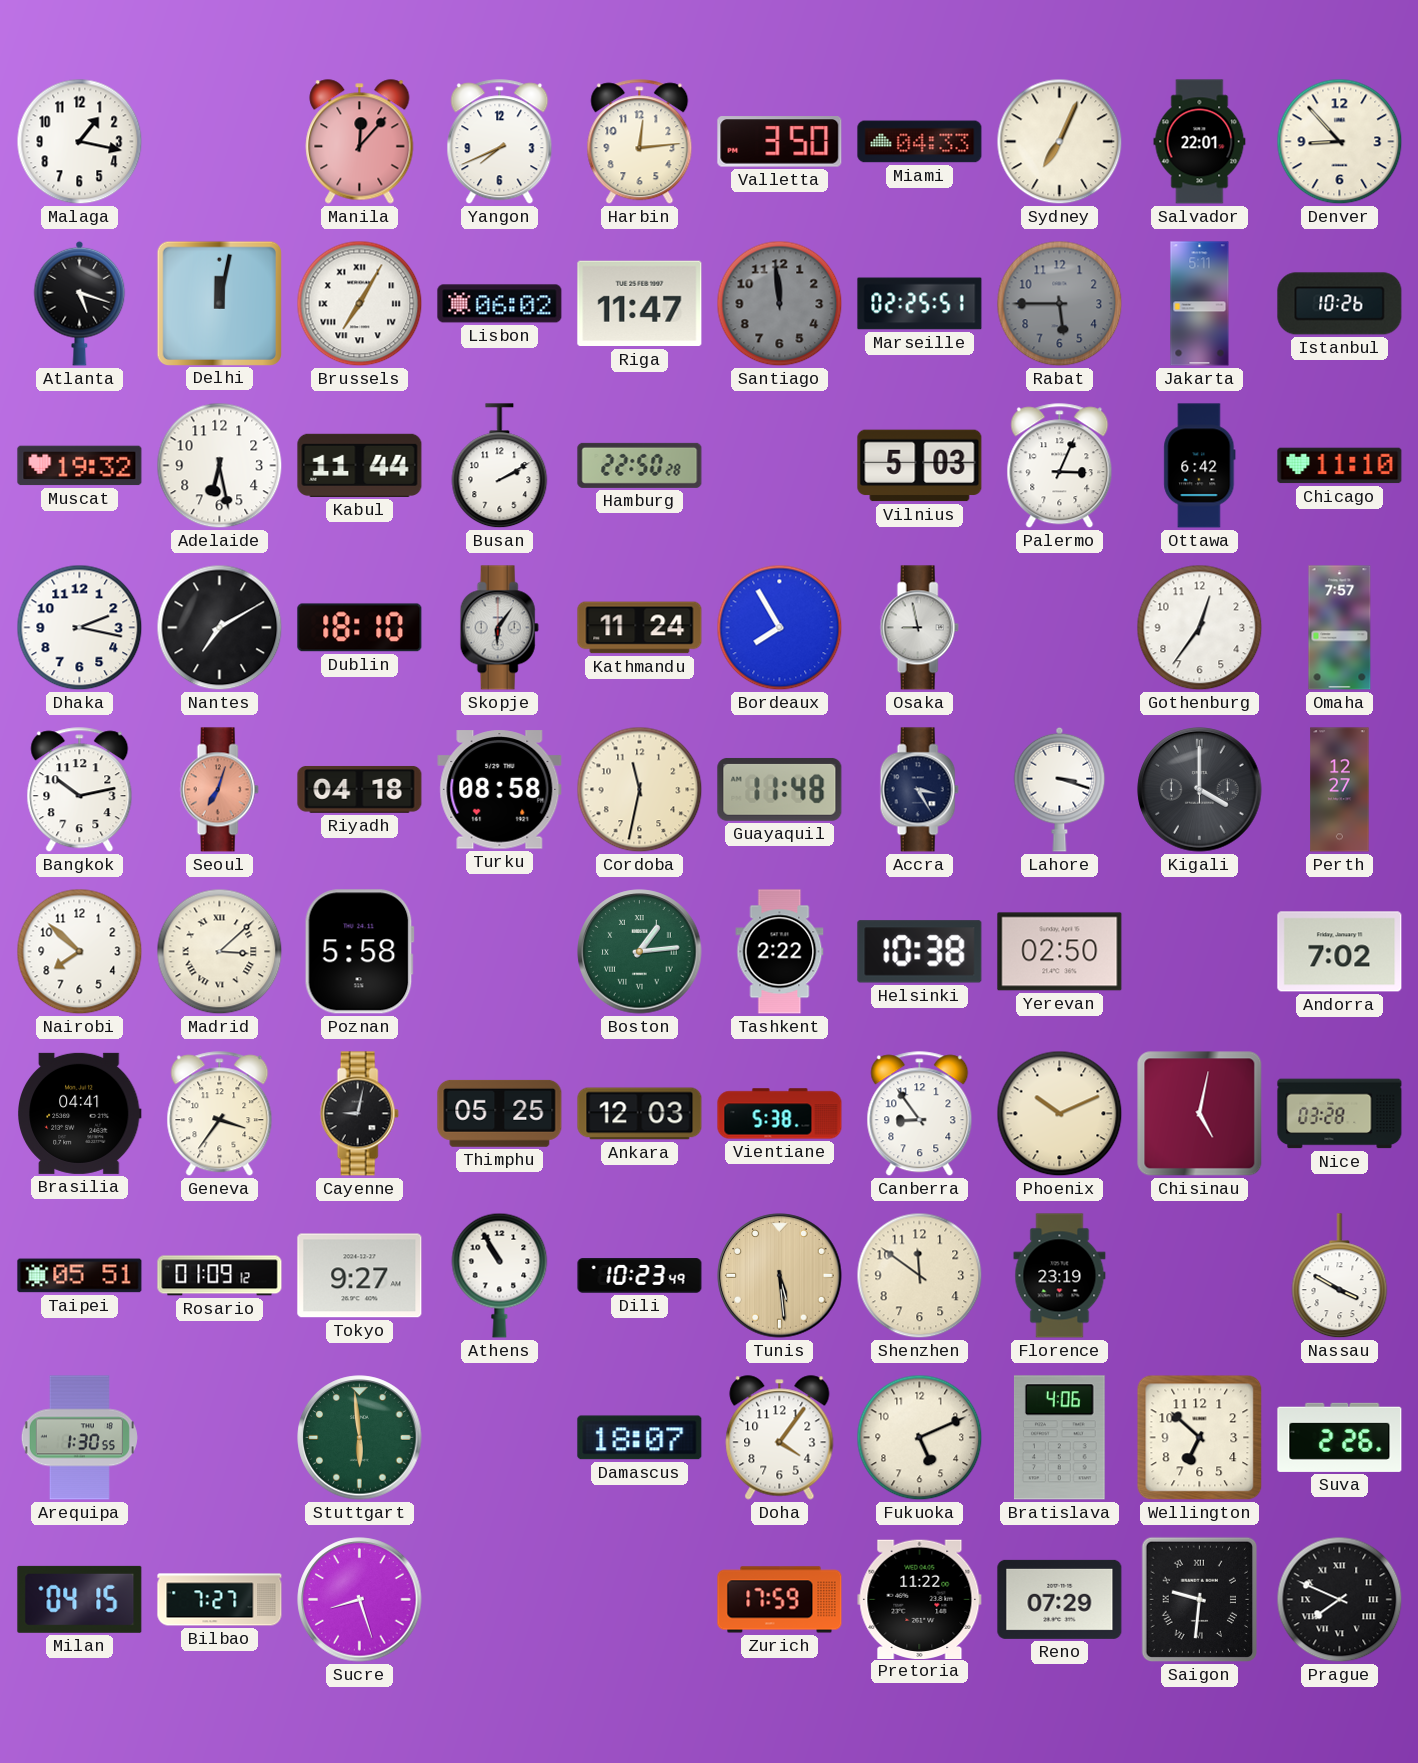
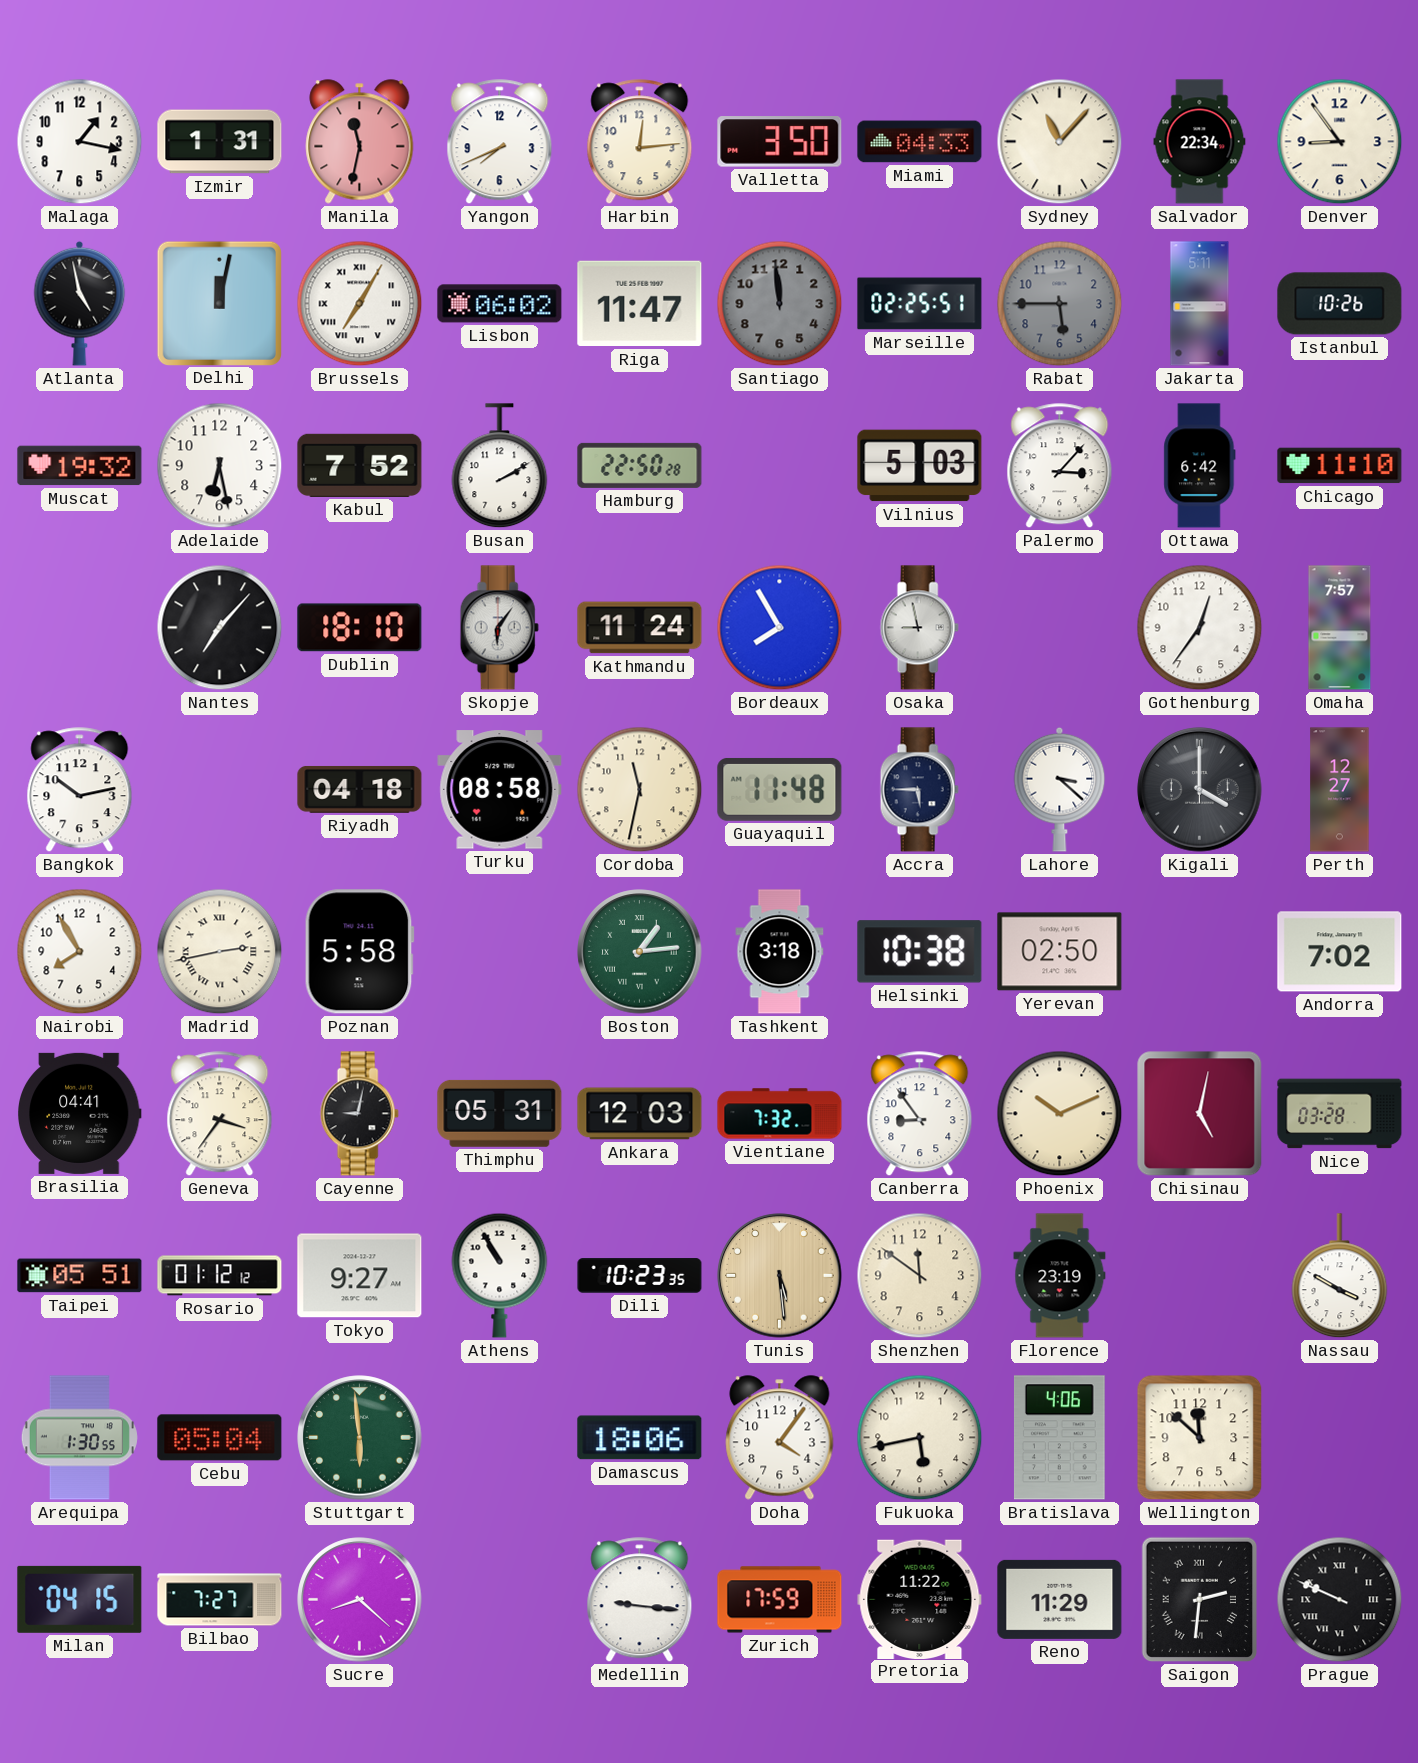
Izmir: none -> 1:31 (220, 142)
Manila: 12:07 -> 11:32 (360, 142)
Sydney: 7:04 -> 11:07 (1060, 142)
Salvador: 22:01 -> 22:34 (1200, 142)
Denver: 8:53 -> 8:54 (1340, 142)
Atlanta: 5:18 -> 4:58 (80, 303)
Kabul: 11:44 -> 7:52 (360, 465)
Palermo: 3:04 -> 3:07 (1060, 466)
Dhaka: 2:17 -> none (80, 628)
Nantes: 7:10 -> 7:07 (220, 628)
Seoul: 7:03 -> none (219, 790)
Accra: 3:25 -> 5:45 (919, 790)
Lahore: 3:18 -> 3:22 (1060, 789)
Nairobi: 7:52 -> 7:55 (80, 952)
Madrid: 3:08 -> 2:43 (220, 952)
Tashkent: 2:22 -> 3:18 (780, 952)
Thimphu: 05:25 -> 05:31 (500, 1113)
Vientiane: 5:38 -> 7:32 (780, 1114)
Rosario: 01:09 -> 01:12 (220, 1276)
Dili: 10:23:49 -> 10:23:35 (640, 1276)
Cebu: none -> 05:04 (220, 1438)
Damascus: 18:07 -> 18:06 (640, 1438)
Fukuoka: 5:11 -> 5:43 (920, 1438)
Wellington: 6:52 -> 11:52 (1200, 1438)
Suva: 2:26 -> none (1340, 1437)
Sucre: 8:27 -> 8:22 (360, 1600)
Medellin: none -> 9:16 (640, 1600)
Reno: 07:29 -> 11:29 (1060, 1599)
Saigon: 9:31 -> 2:31 (1199, 1600)
Prague: 7:49 -> 9:49 (1340, 1600)
